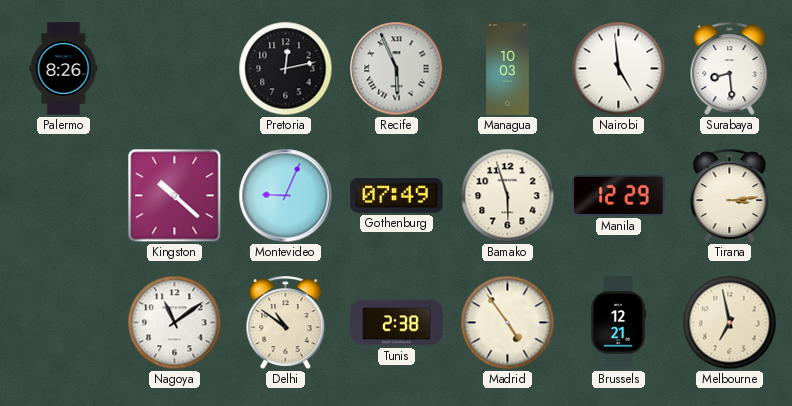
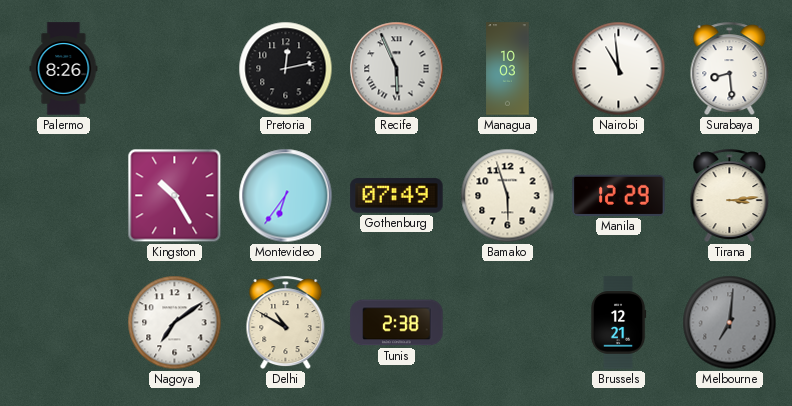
Nairobi: 4:59 -> 10:59 (619, 69)
Kingston: 10:22 -> 10:25 (175, 196)
Montevideo: 9:04 -> 6:36 (286, 196)
Nagoya: 11:09 -> 7:09 (175, 323)
Delhi: 10:51 -> 10:50 (286, 323)
Madrid: 4:54 -> none (508, 323)
Melbourne: 6:58 -> 7:01 (730, 323)
Melbourne dial: cream -> grey (730, 323)
